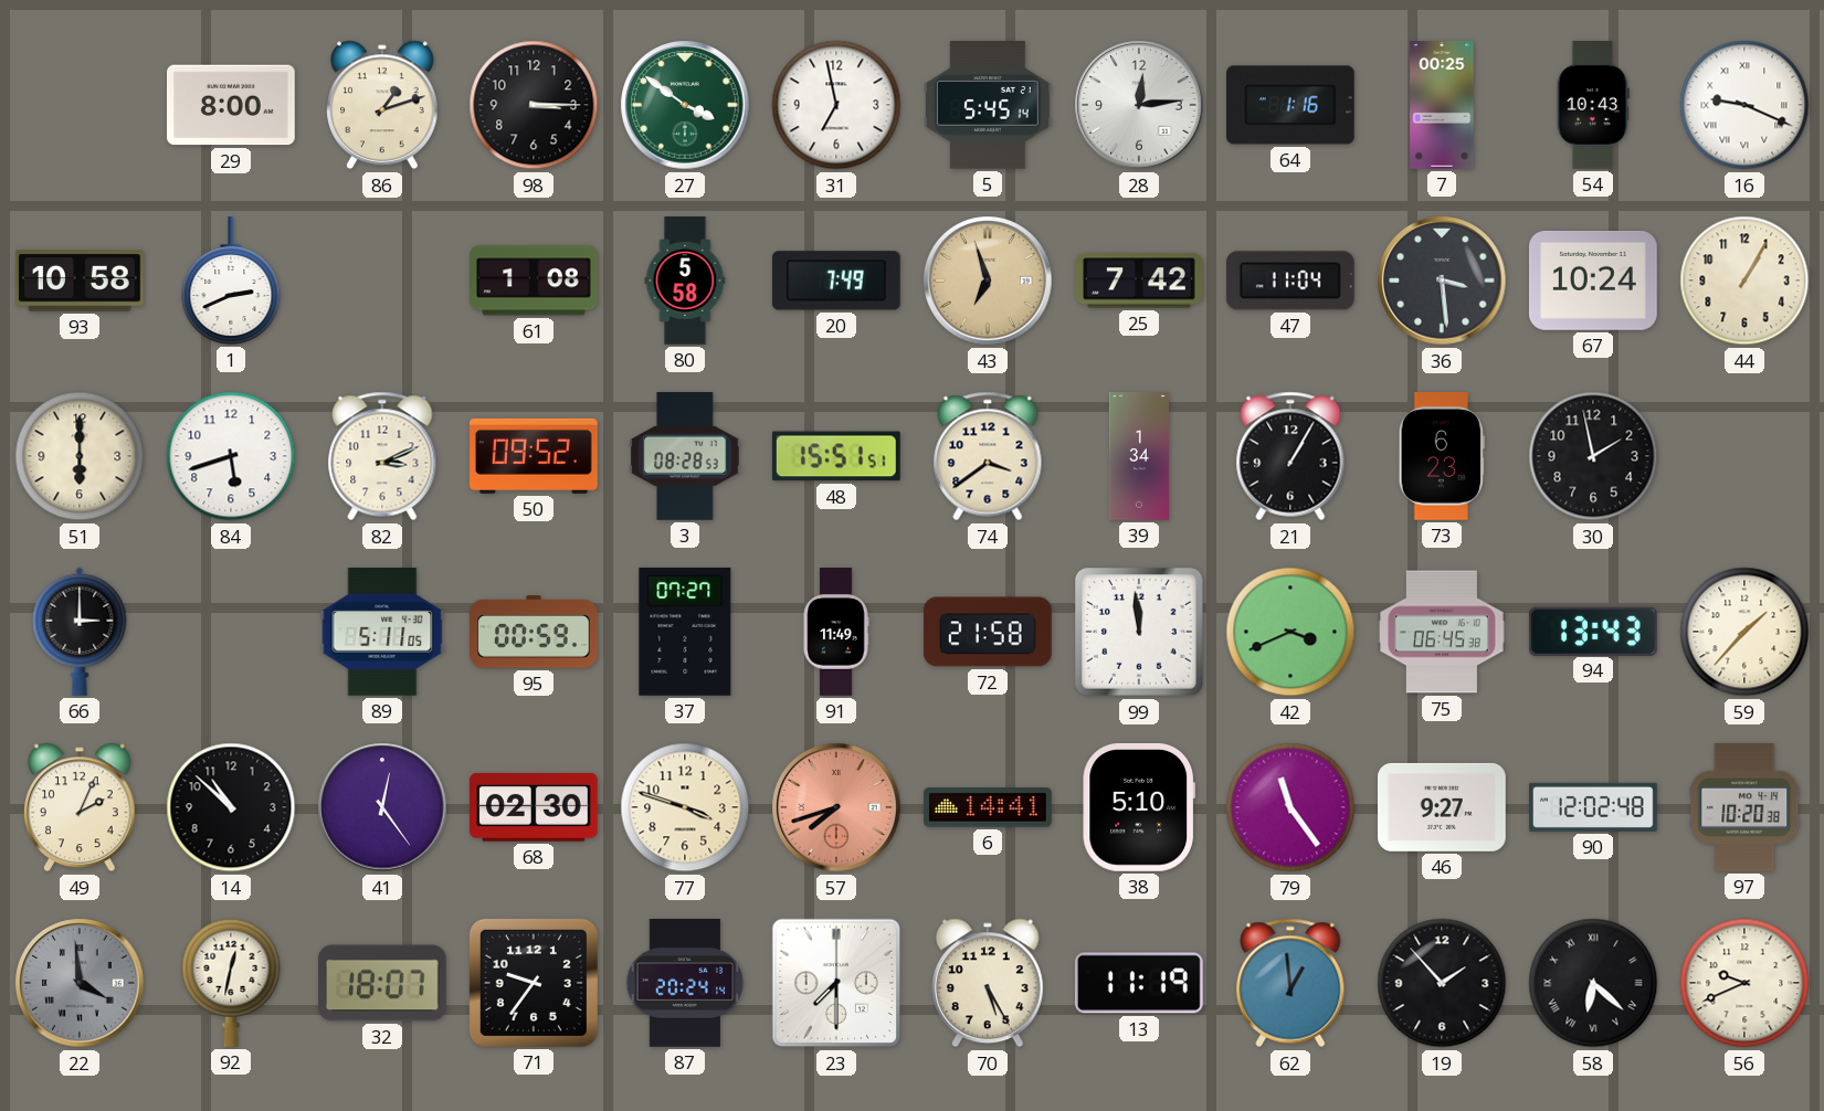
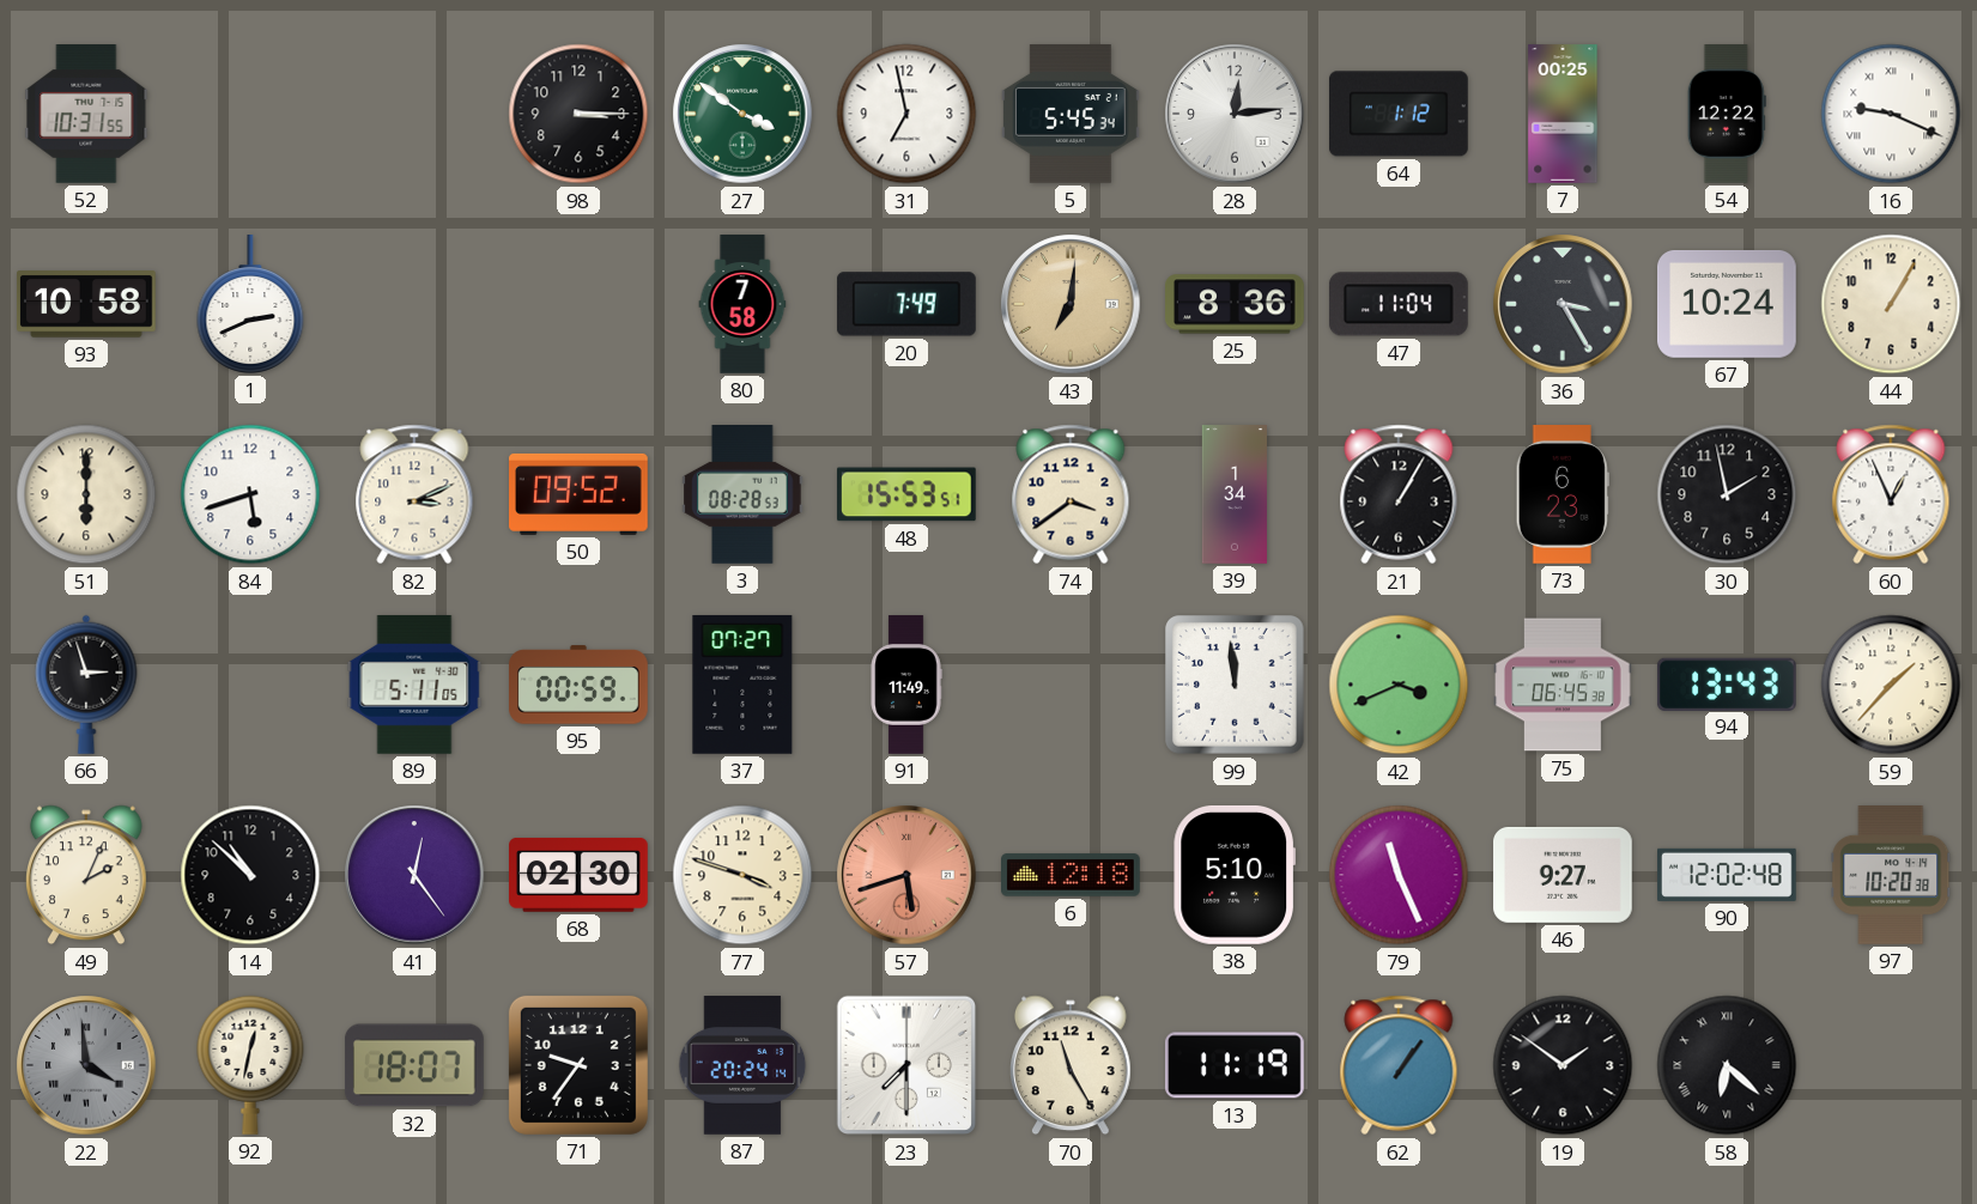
52: none -> 10:31 (86, 115)
29: 8:00 -> none (232, 105)
86: 1:12 -> none (383, 105)
5: 5:45:14 -> 5:45:34 (1072, 115)
64: 1:16 -> 1:12 (1400, 114)
54: 10:43 -> 12:22 (1727, 115)
61: 1:08 -> none (534, 281)
80: 5:58 -> 7:58 (742, 304)
43: 6:57 -> 7:01 (1071, 304)
25: 7:42 -> 8:36 (1236, 304)
36: 3:29 -> 3:25 (1563, 304)
48: 15:51 -> 15:53 (906, 494)
60: none -> 12:56 (1891, 494)
66: 3:00 -> 2:57 (86, 685)
72: 21:58 -> none (988, 632)
57: 7:42 -> 5:42 (906, 875)
6: 14:41 -> 12:18 (1072, 875)
79: 11:24 -> 11:26 (1399, 875)
70: 5:25 -> 11:25 (1072, 1065)
62: 12:59 -> 1:06 (1399, 1065)
19: 1:53 -> 1:51 (1563, 1065)
56: 9:41 -> none (1744, 983)
